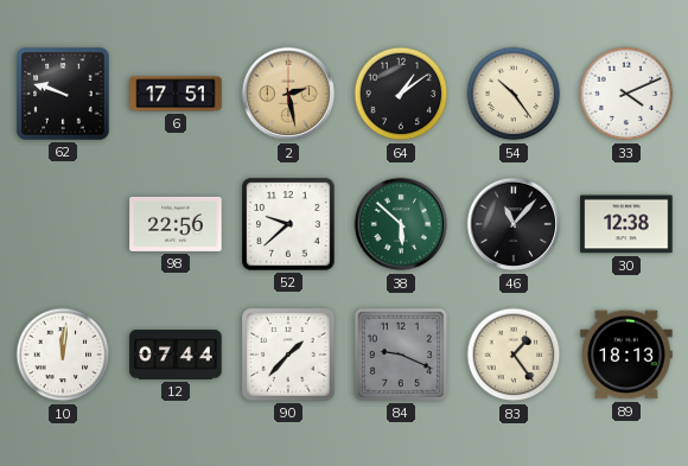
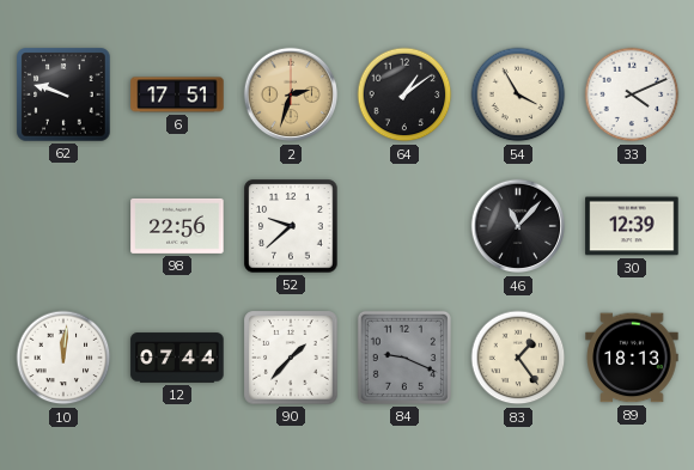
2: 2:28 -> 2:33 (291, 94)
54: 10:24 -> 3:55 (518, 94)
38: 5:52 -> none (401, 224)
30: 12:38 -> 12:39 (632, 226)
